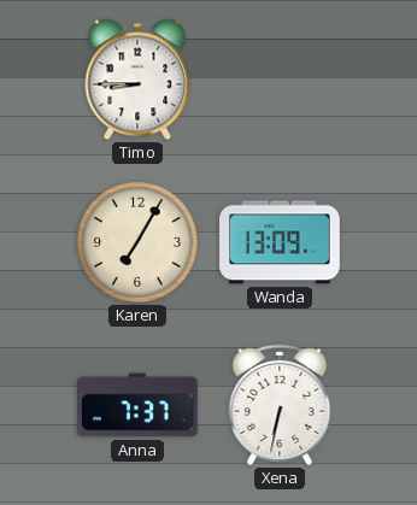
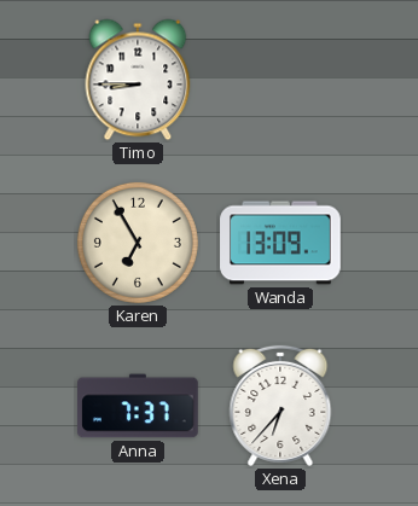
Karen: 7:05 -> 6:55 (138, 243)
Xena: 6:32 -> 6:37 (280, 406)
